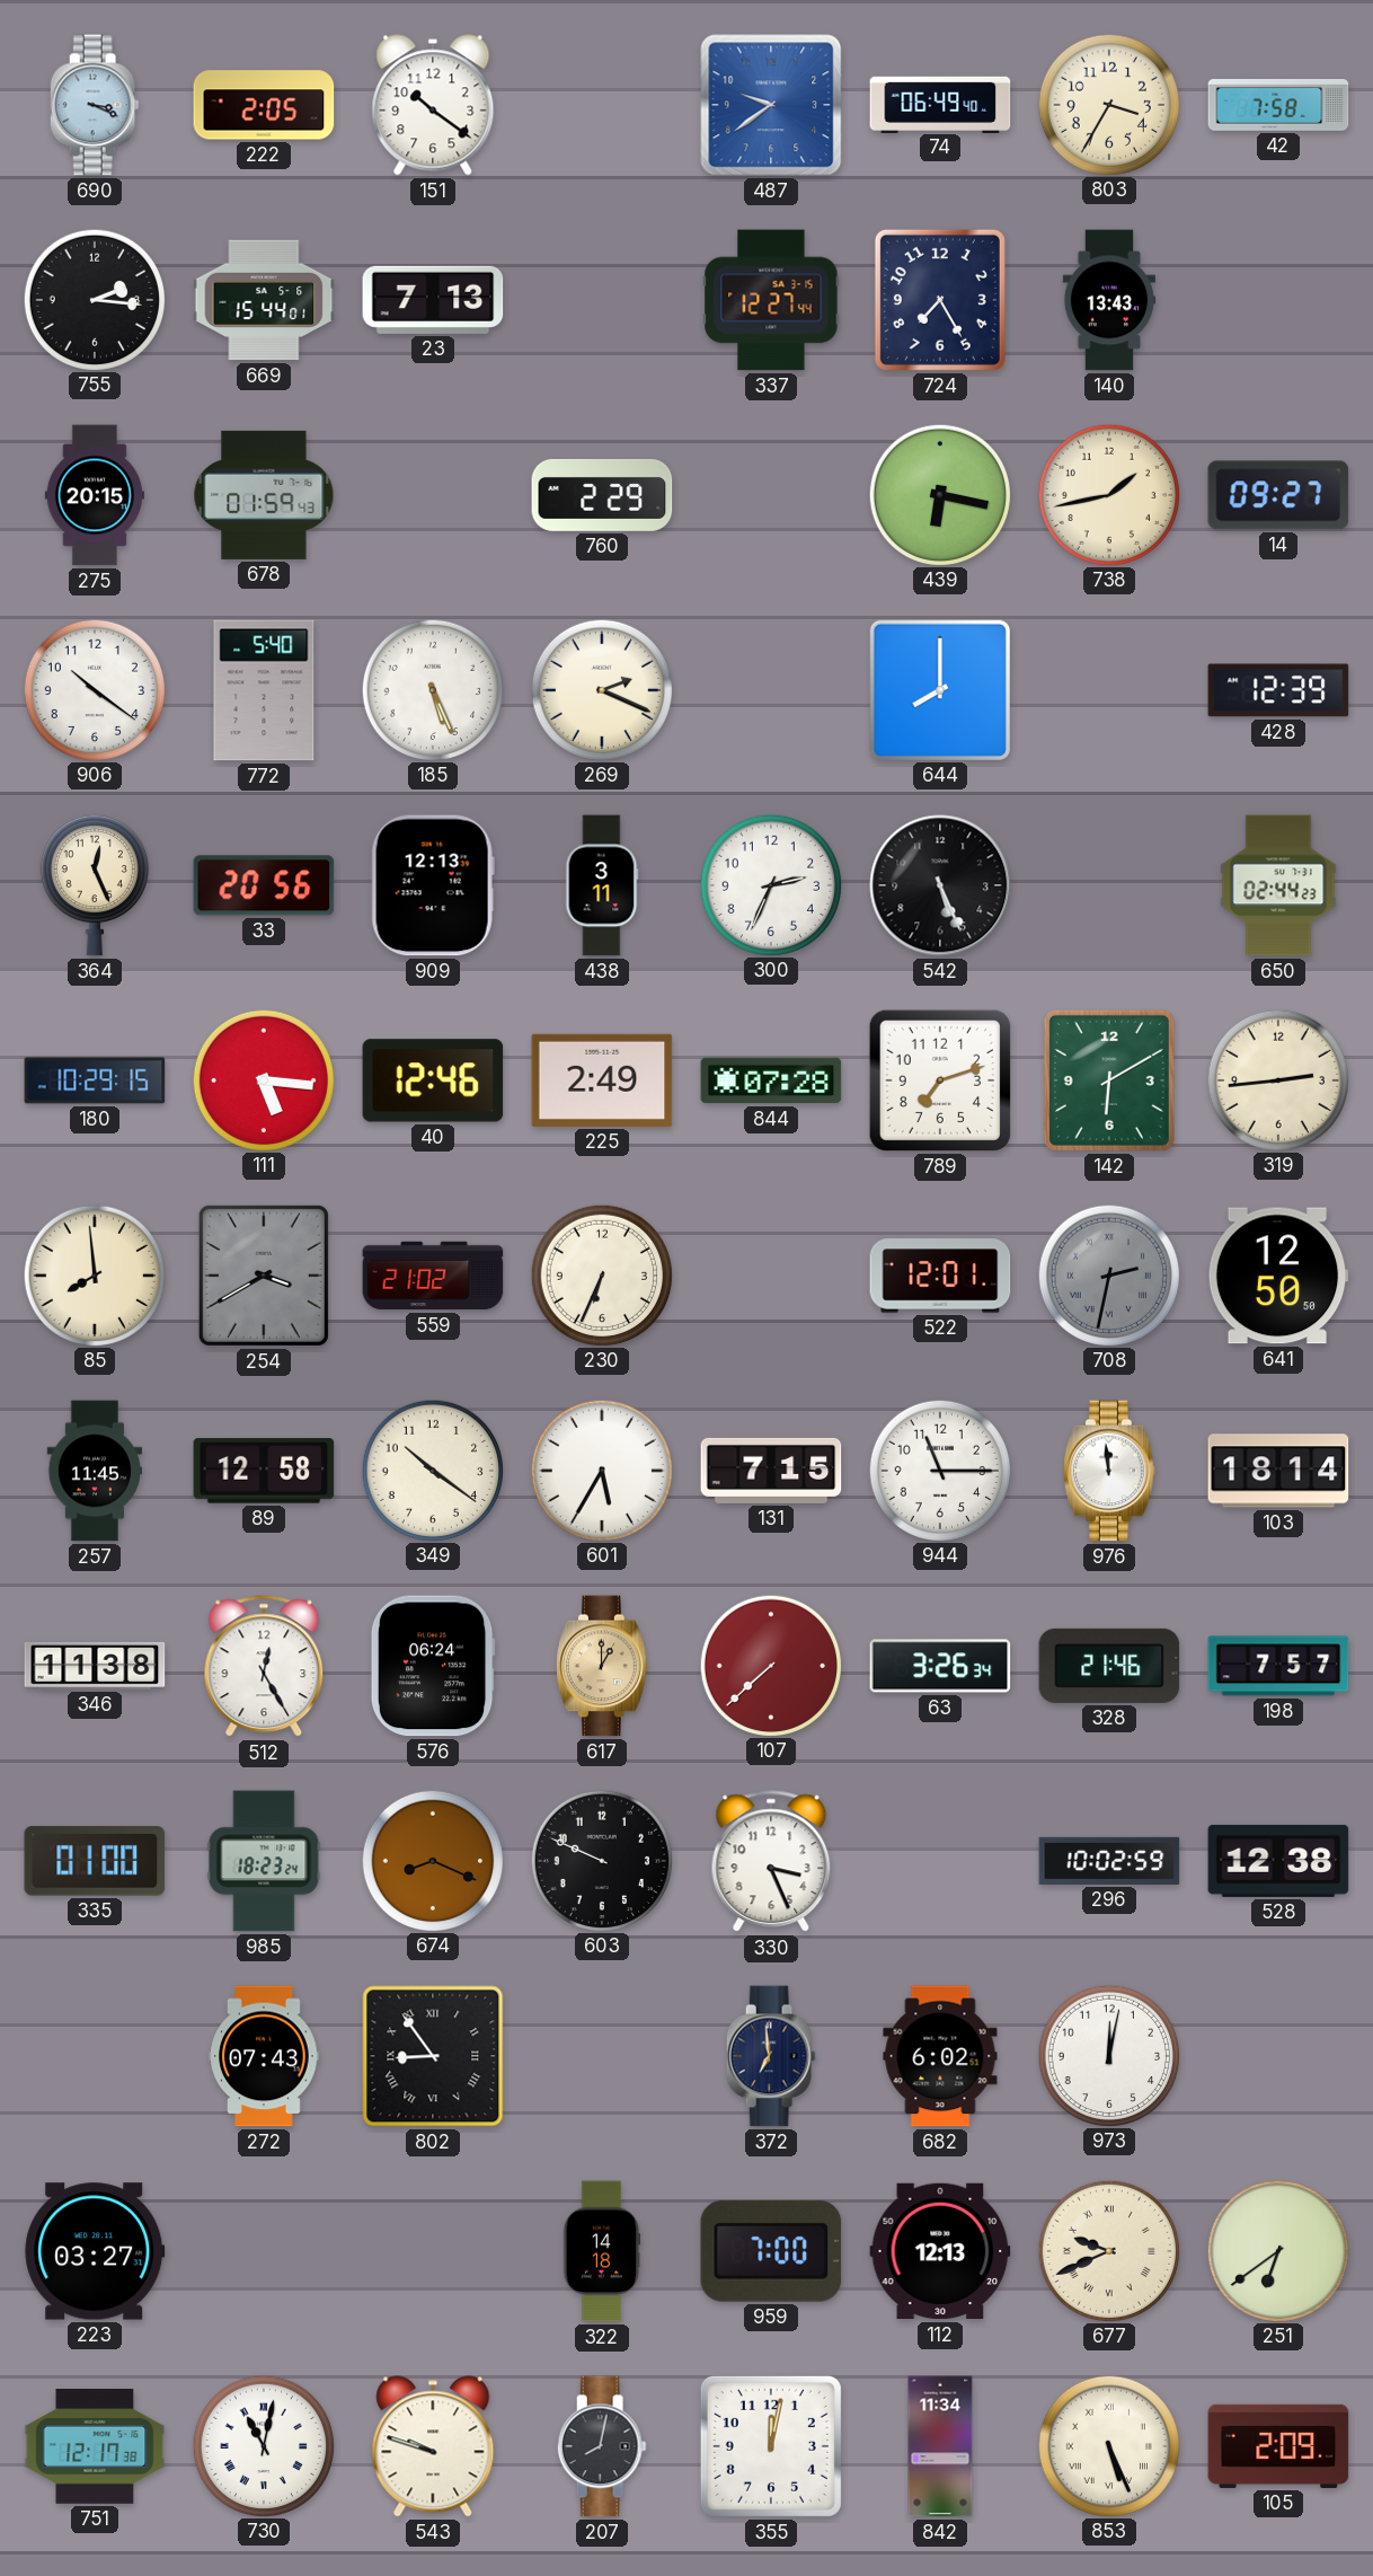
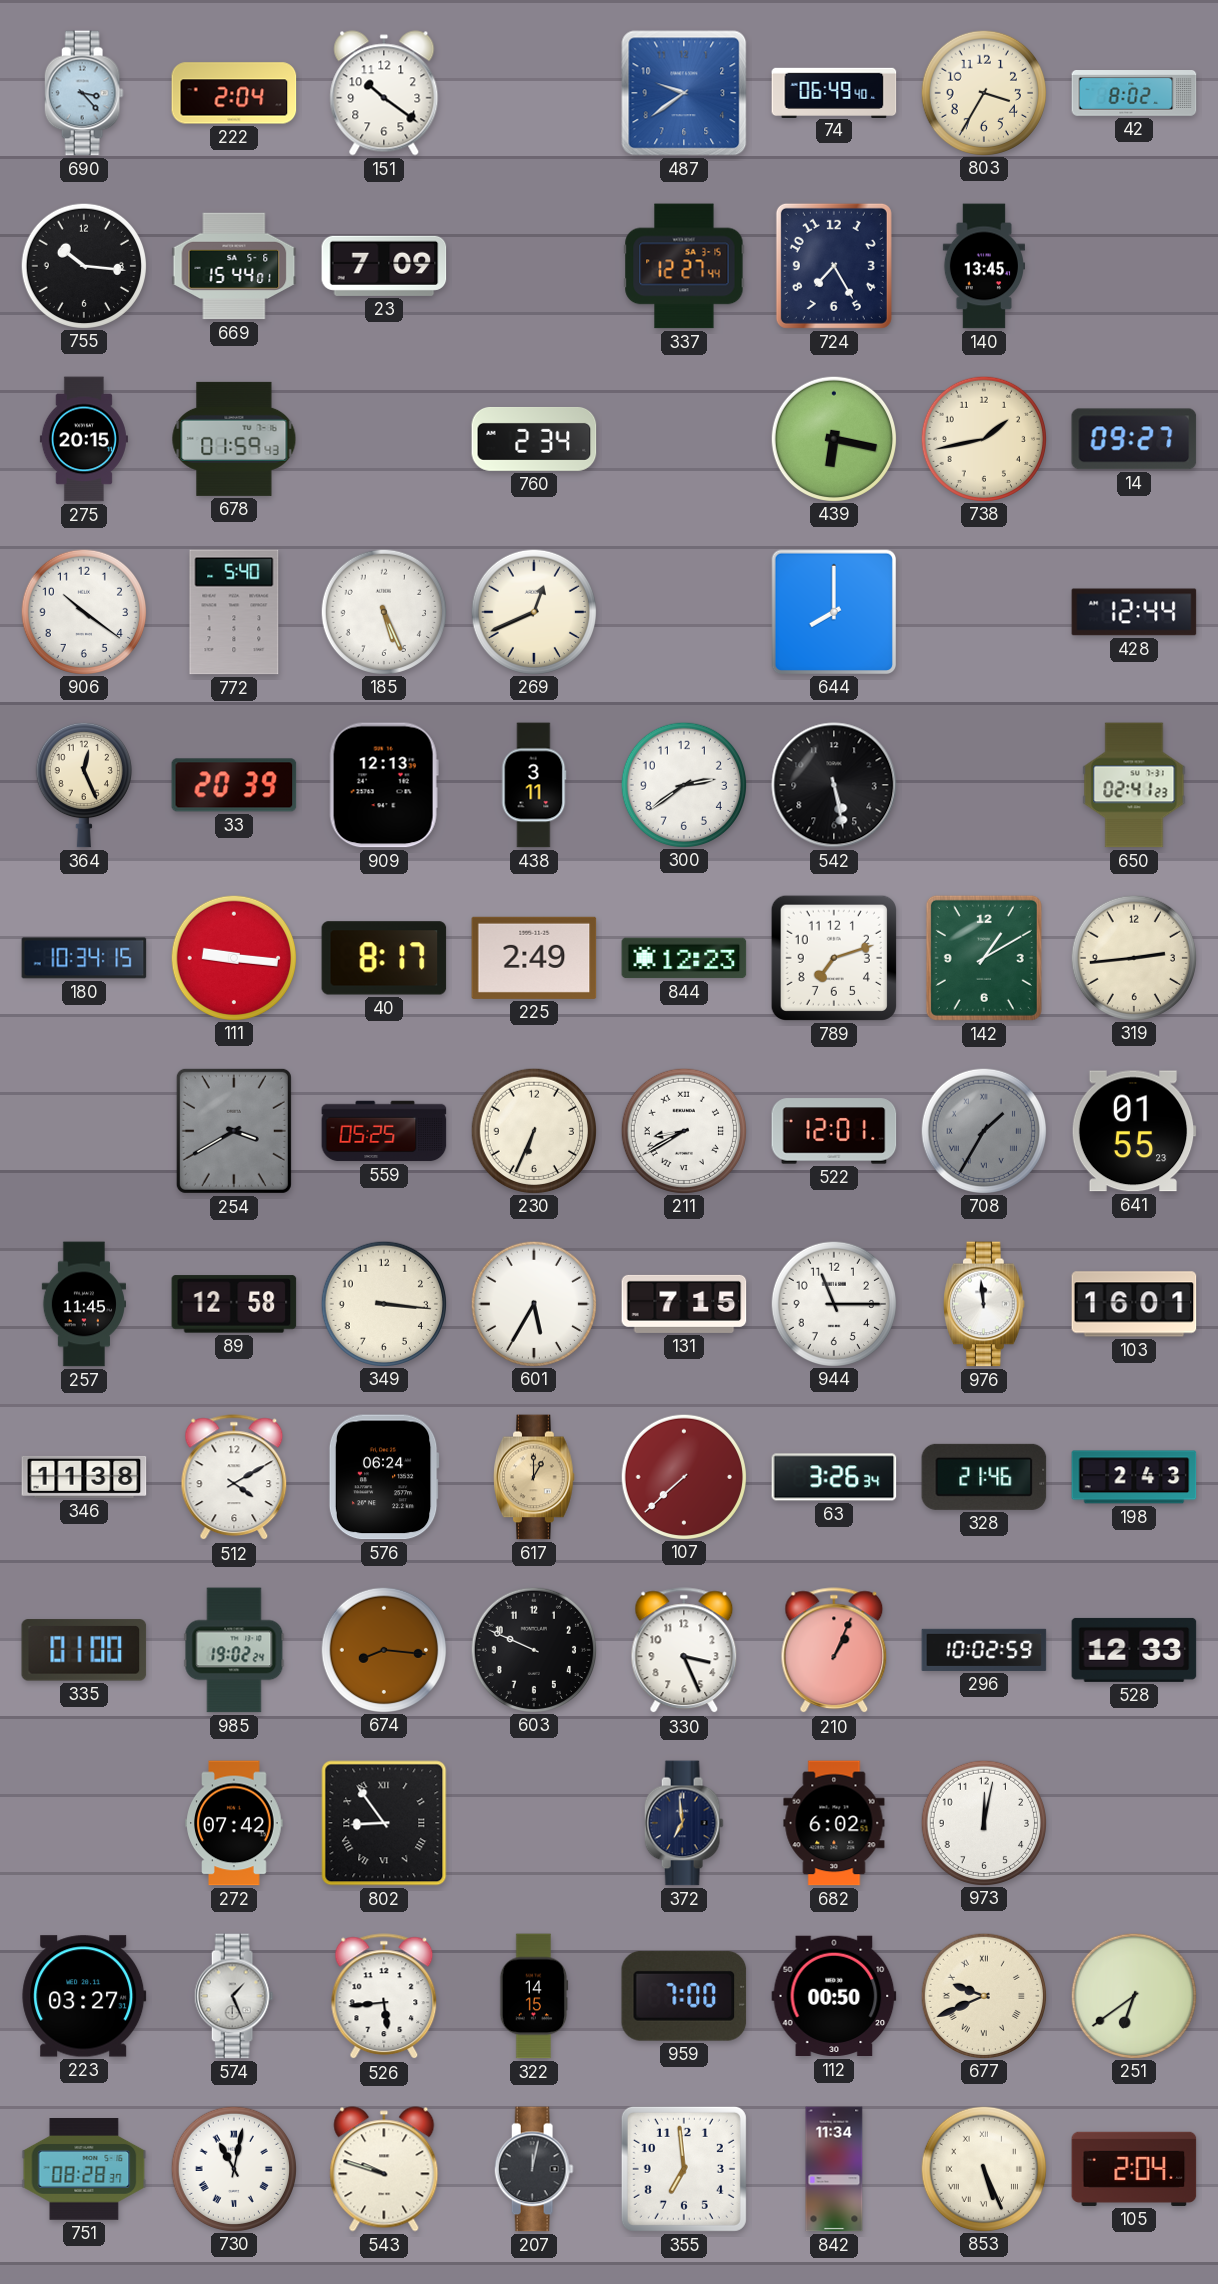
690: 3:19 -> 3:23 (84, 93)
222: 2:05 -> 2:04 (234, 93)
42: 7:58 -> 8:02 (1134, 94)
755: 2:16 -> 10:16 (83, 265)
23: 7:13 -> 7:09 (384, 266)
140: 13:43 -> 13:45 (984, 266)
760: 2:29 -> 2:34 (534, 439)
269: 2:19 -> 12:41 (533, 611)
428: 12:39 -> 12:44 (1134, 612)
33: 20:56 -> 20:39 (234, 785)
300: 2:34 -> 2:39 (683, 784)
542: 5:26 -> 5:28 (834, 785)
650: 02:44 -> 02:41 (1134, 785)
180: 10:29 -> 10:34 (84, 958)
111: 5:16 -> 9:16 (233, 957)
40: 12:46 -> 8:17 (384, 958)
844: 07:28 -> 12:23 (684, 958)
142: 6:10 -> 1:10 (984, 958)
85: 7:59 -> none (94, 1274)
559: 21:02 -> 05:25 (384, 1131)
211: none -> 8:40 (683, 1130)
708: 2:32 -> 1:35 (983, 1130)
641: 12:50 -> 01:55 (1134, 1131)
349: 10:21 -> 3:16 (383, 1303)
103: 18:14 -> 16:01 (1134, 1304)
512: 12:25 -> 4:10 (234, 1478)
198: 7:57 -> 2:43 (1134, 1477)
985: 18:23 -> 19:02 (234, 1650)
674: 8:19 -> 8:16 (383, 1649)
210: none -> 1:04 (834, 1651)
528: 12:38 -> 12:33 (1134, 1650)
272: 07:43 -> 07:42 (234, 1823)
574: none -> 1:26 (234, 1996)
526: none -> 5:44 (384, 1997)
322: 14:18 -> 14:15 (534, 1996)
112: 12:13 -> 00:50 (834, 1996)
751: 12:17 -> 08:28 (84, 2170)
207: 8:02 -> 12:02 (534, 2169)
355: 12:02 -> 6:59 (684, 2169)
105: 2:09 -> 2:04 (1134, 2169)
